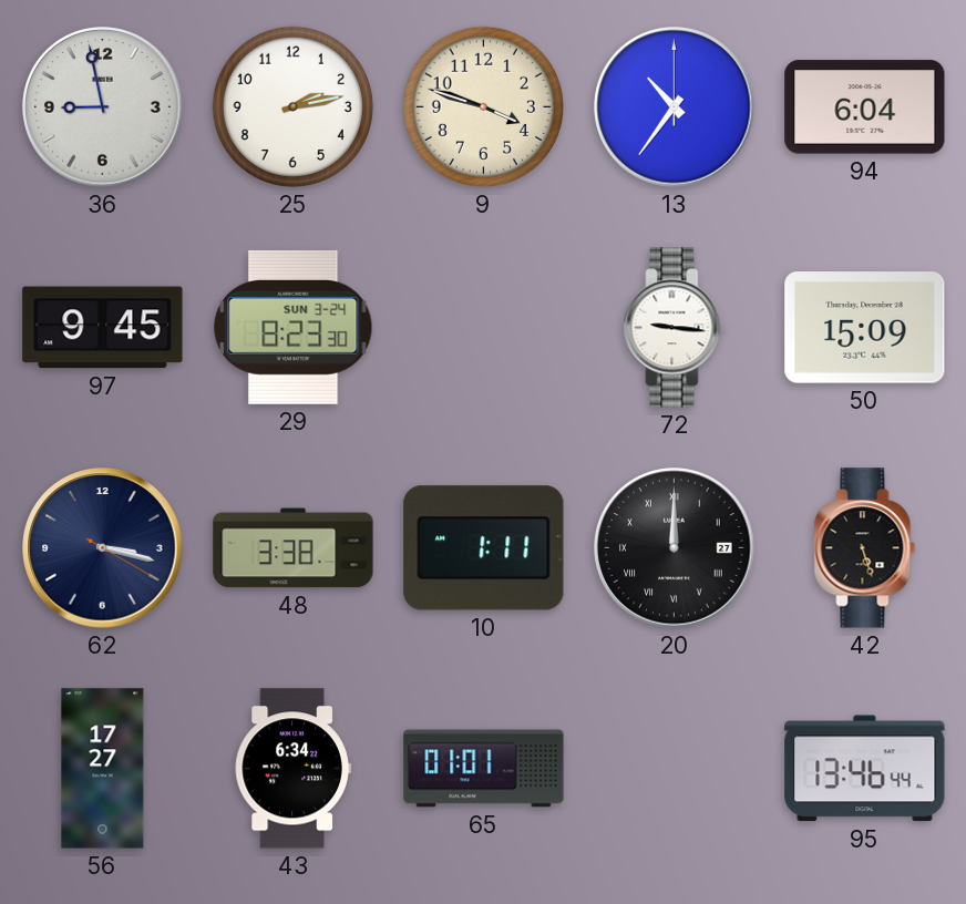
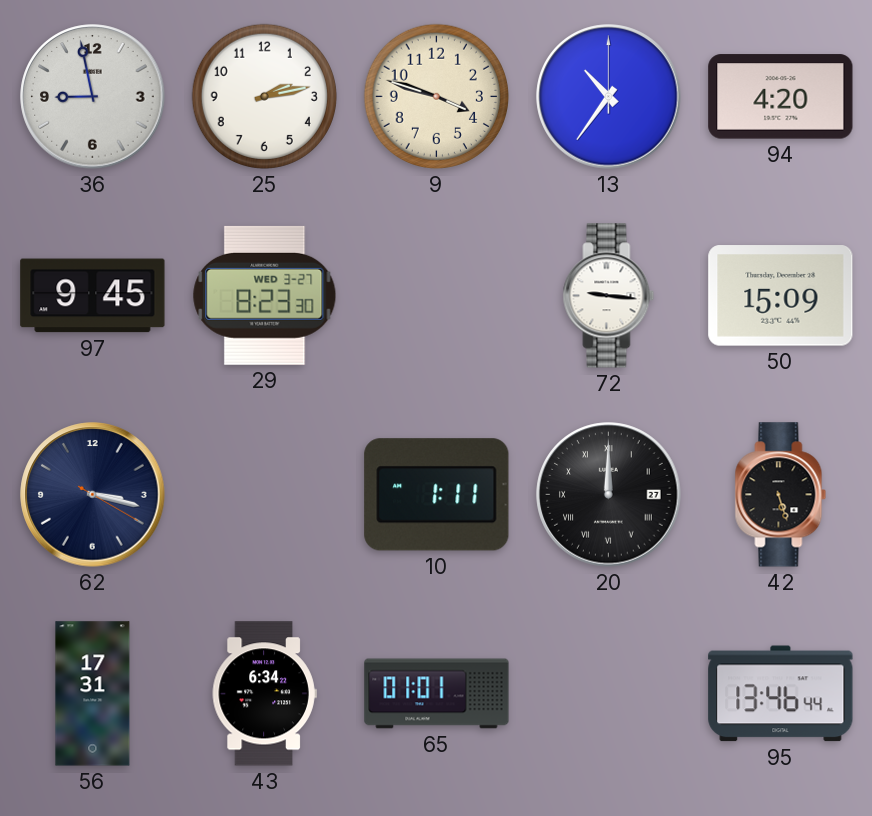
94: 6:04 -> 4:20 (781, 97)
29 date: SUN 3-24 -> WED 3-27 (265, 295)
48: 3:38 -> none (294, 548)
56: 17:27 -> 17:31 (93, 694)
